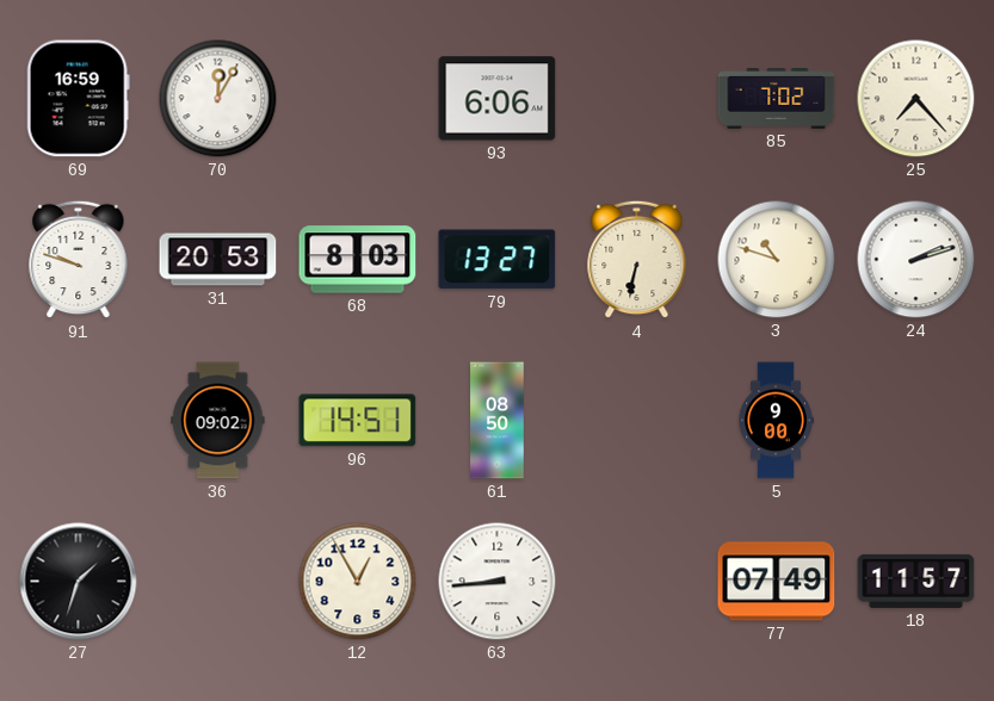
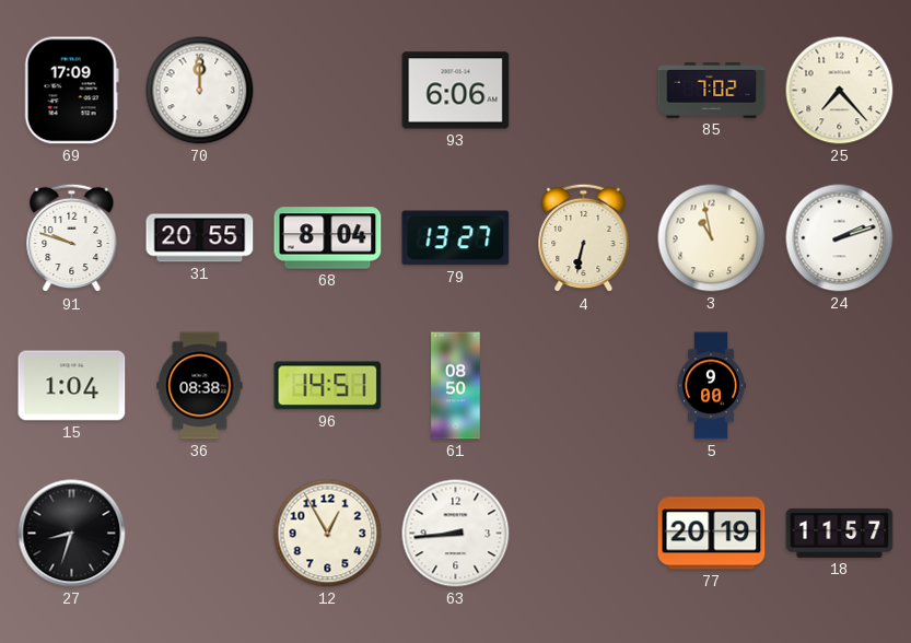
69: 16:59 -> 17:09 (71, 91)
70: 12:05 -> 12:00 (200, 91)
31: 20:53 -> 20:55 (200, 238)
68: 8:03 -> 8:04 (328, 238)
3: 10:48 -> 10:58 (712, 238)
15: none -> 1:04 (72, 386)
36: 09:02 -> 08:38 (200, 386)
27: 1:33 -> 8:33 (72, 534)
77: 07:49 -> 20:19 (712, 534)
